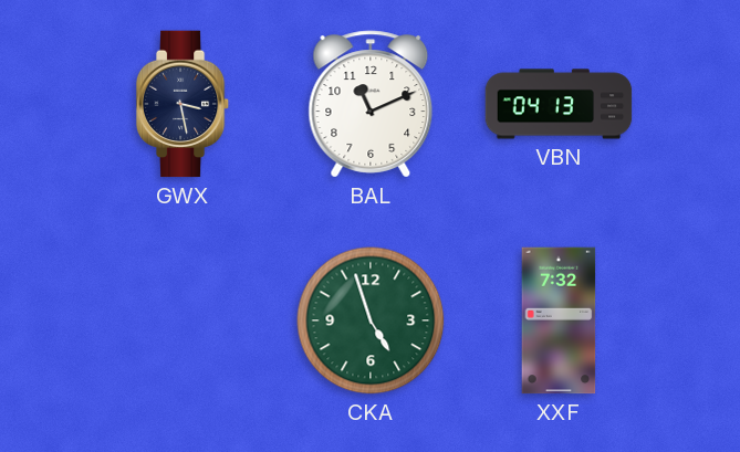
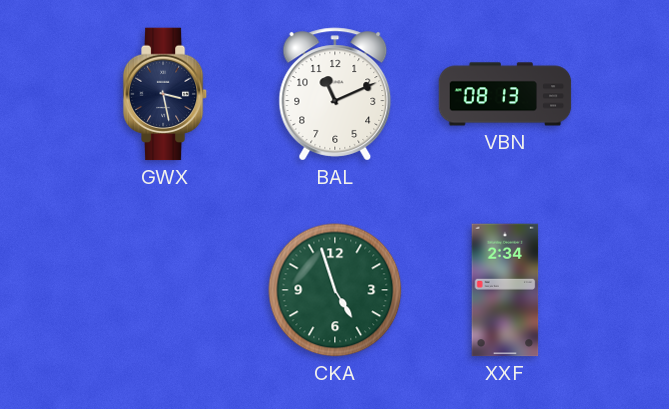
VBN: 04:13 -> 08:13 (505, 94)
XXF: 7:32 -> 2:34 (505, 290)
